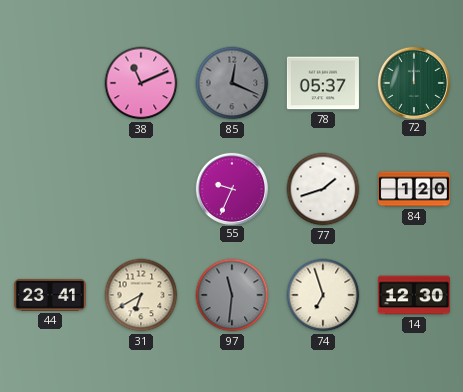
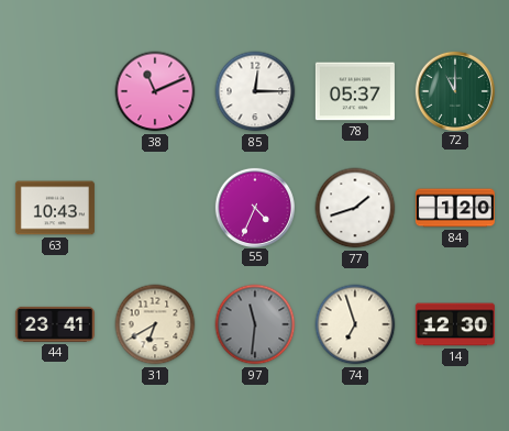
85: 12:19 -> 12:15 (255, 91)
85 dial: grey -> white (255, 91)
72: 12:00 -> 11:00 (454, 90)
63: none -> 10:43 (55, 208)
55: 9:34 -> 4:34 (254, 207)
